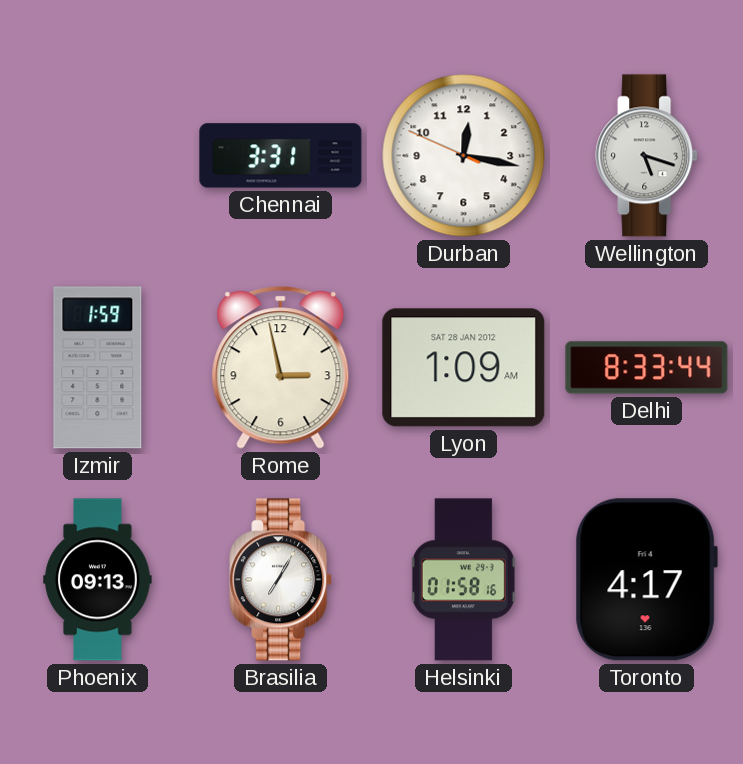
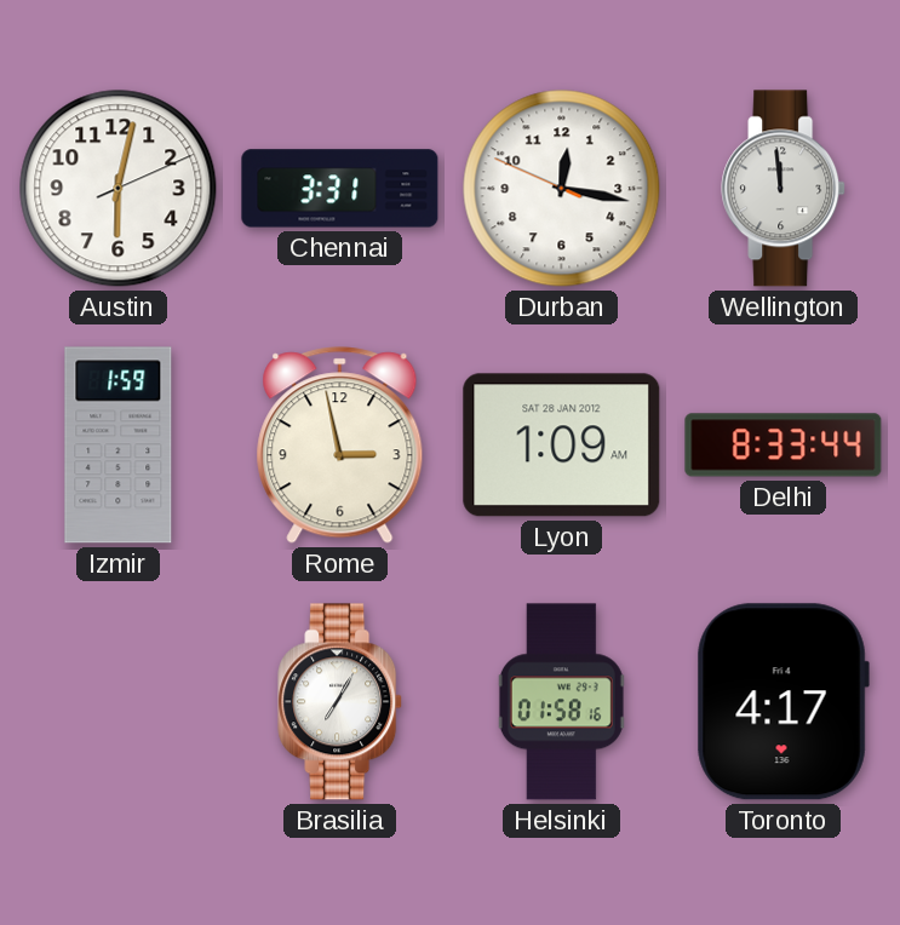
Austin: none -> 6:02 (119, 189)
Wellington: 5:18 -> 11:59 (784, 189)
Phoenix: 09:13 -> none (98, 580)
